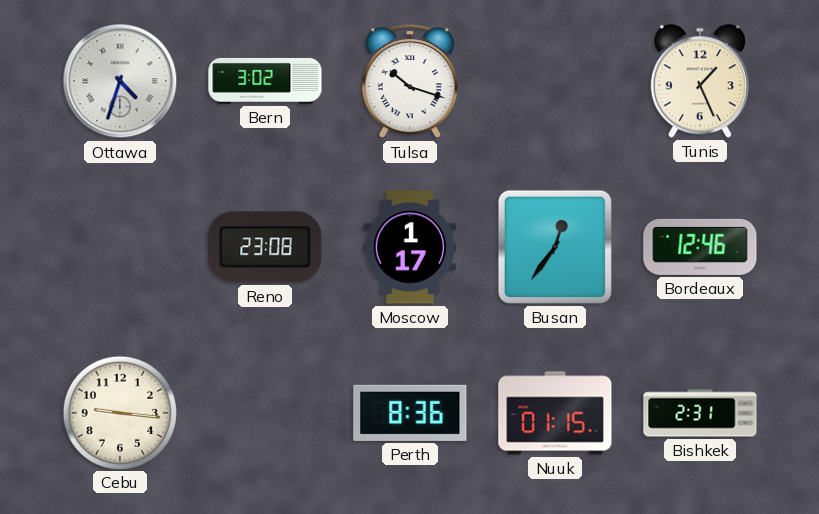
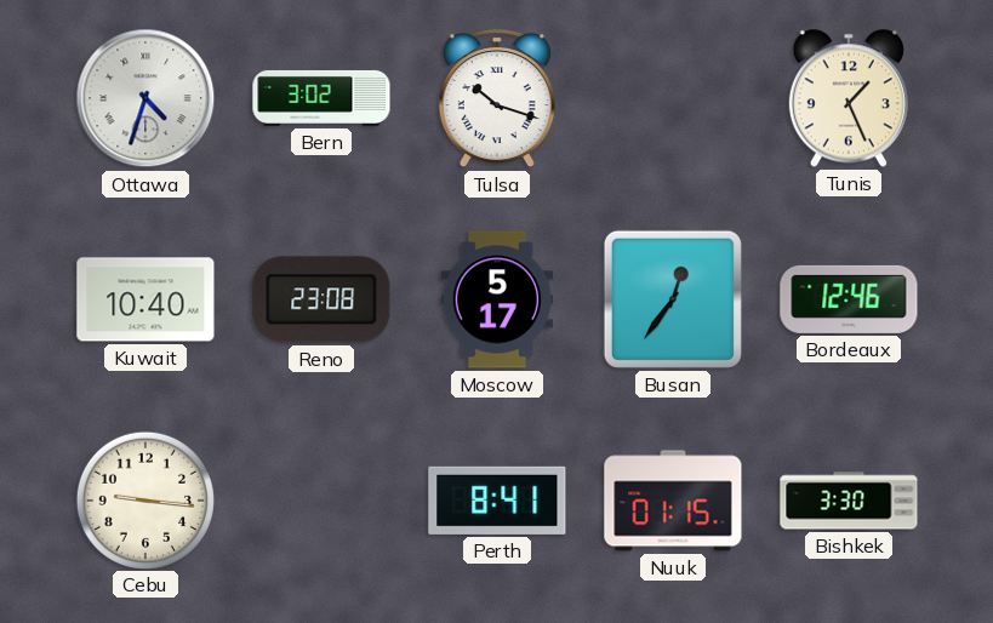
Kuwait: none -> 10:40 (145, 299)
Moscow: 1:17 -> 5:17 (496, 299)
Perth: 8:36 -> 8:41 (497, 501)
Bishkek: 2:31 -> 3:30 (849, 501)
